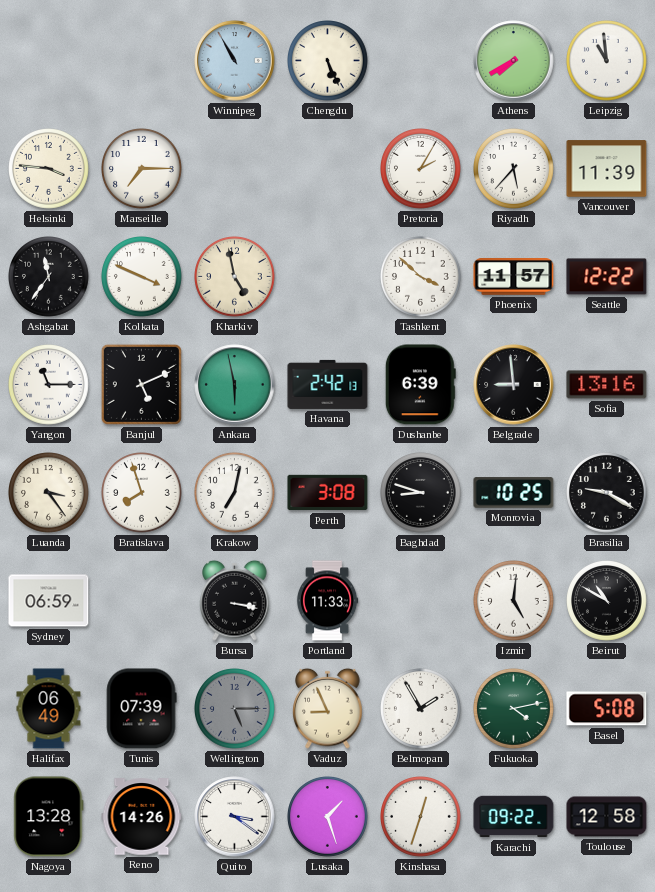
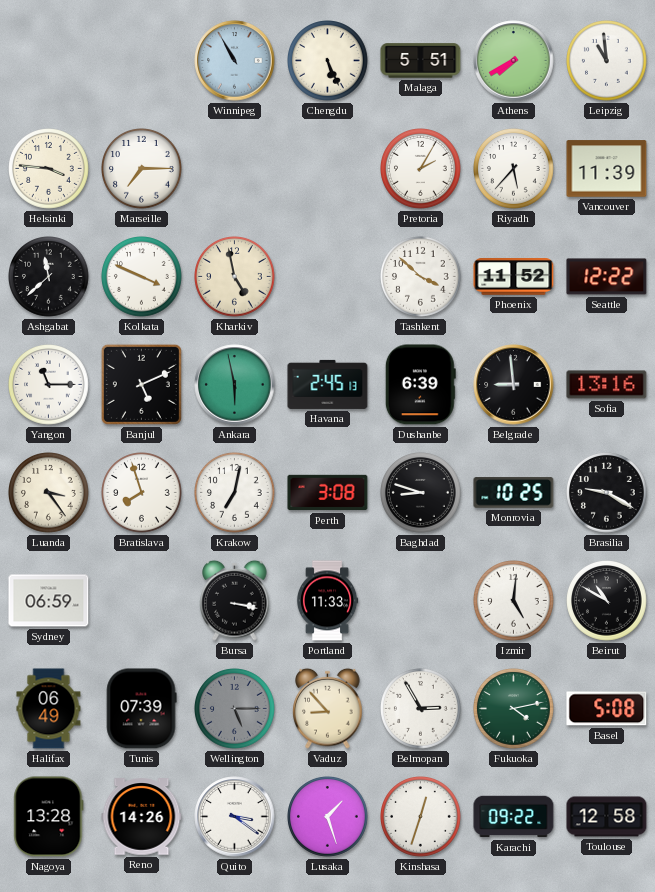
Malaga: none -> 5:51 (421, 61)
Ashgabat: 11:36 -> 11:38 (49, 277)
Phoenix: 11:57 -> 11:52 (514, 277)
Havana: 2:42 -> 2:45 (328, 384)
Vaduz: 8:56 -> 8:53 (328, 708)
Belmopan: 1:55 -> 2:55 (421, 709)
